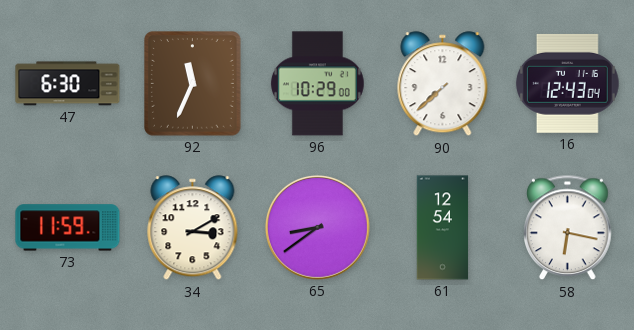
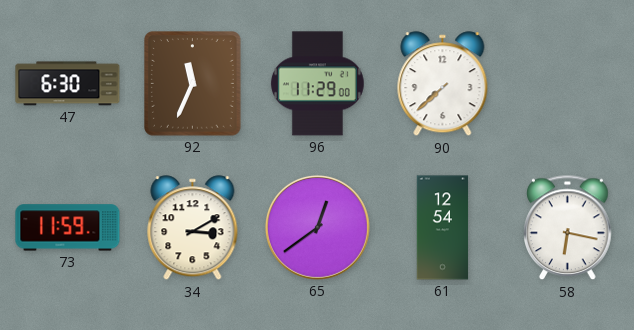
96: 10:29 -> 11:29 (317, 84)
16: 12:43 -> none (567, 83)
65: 8:39 -> 12:39 (317, 227)
